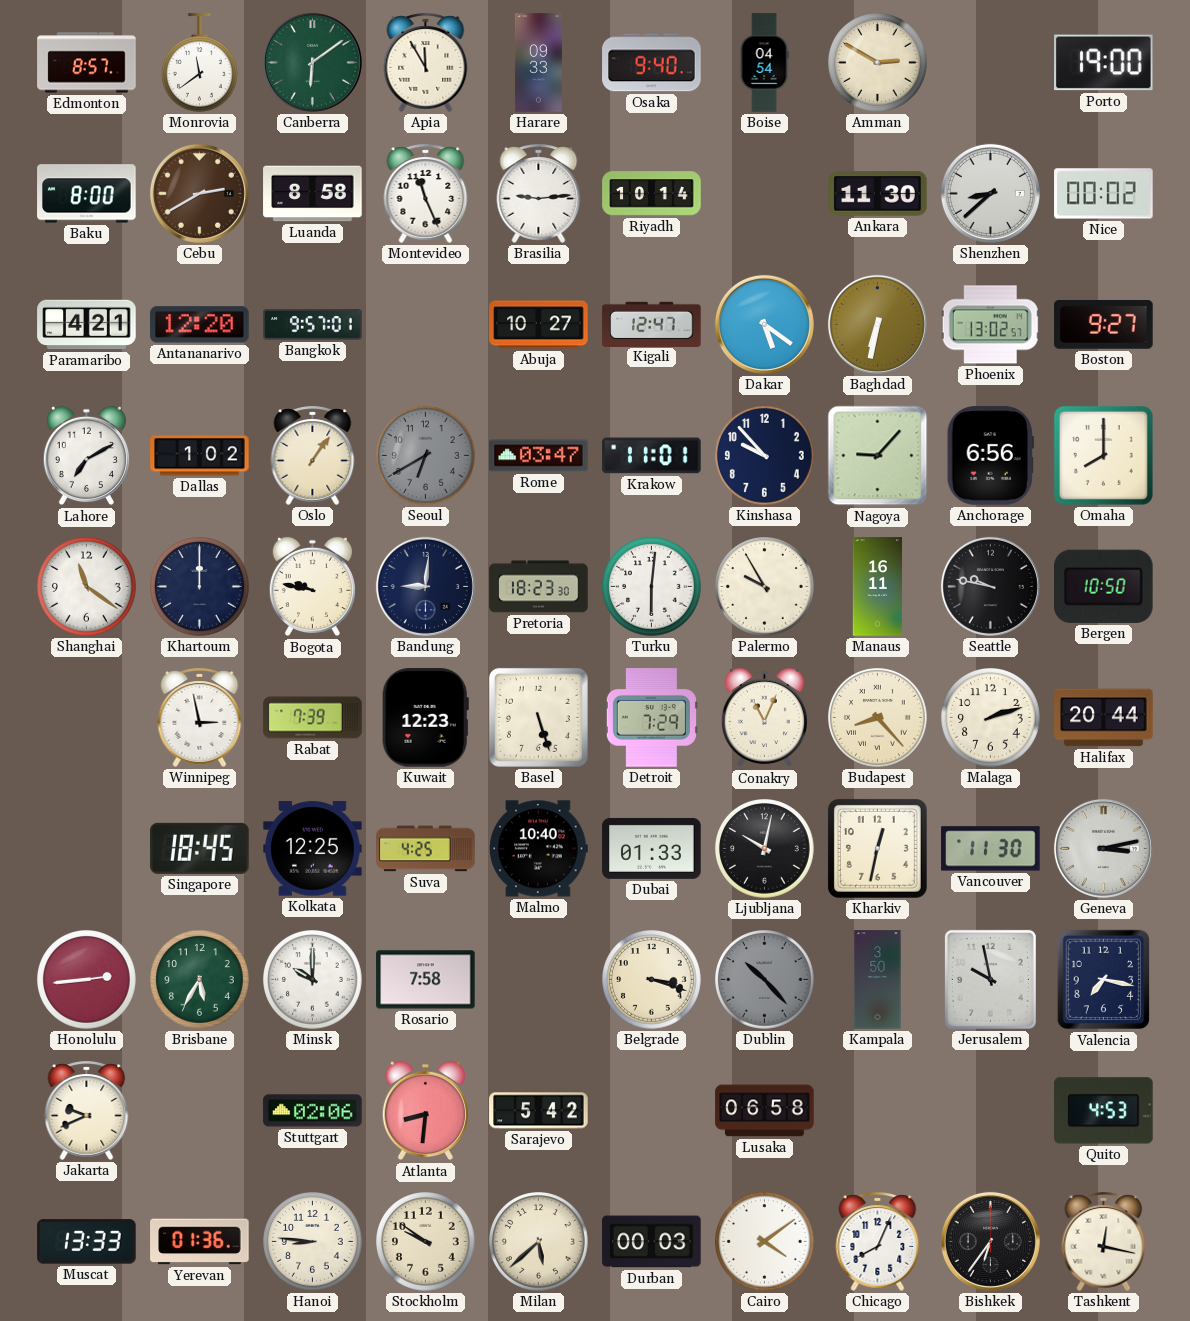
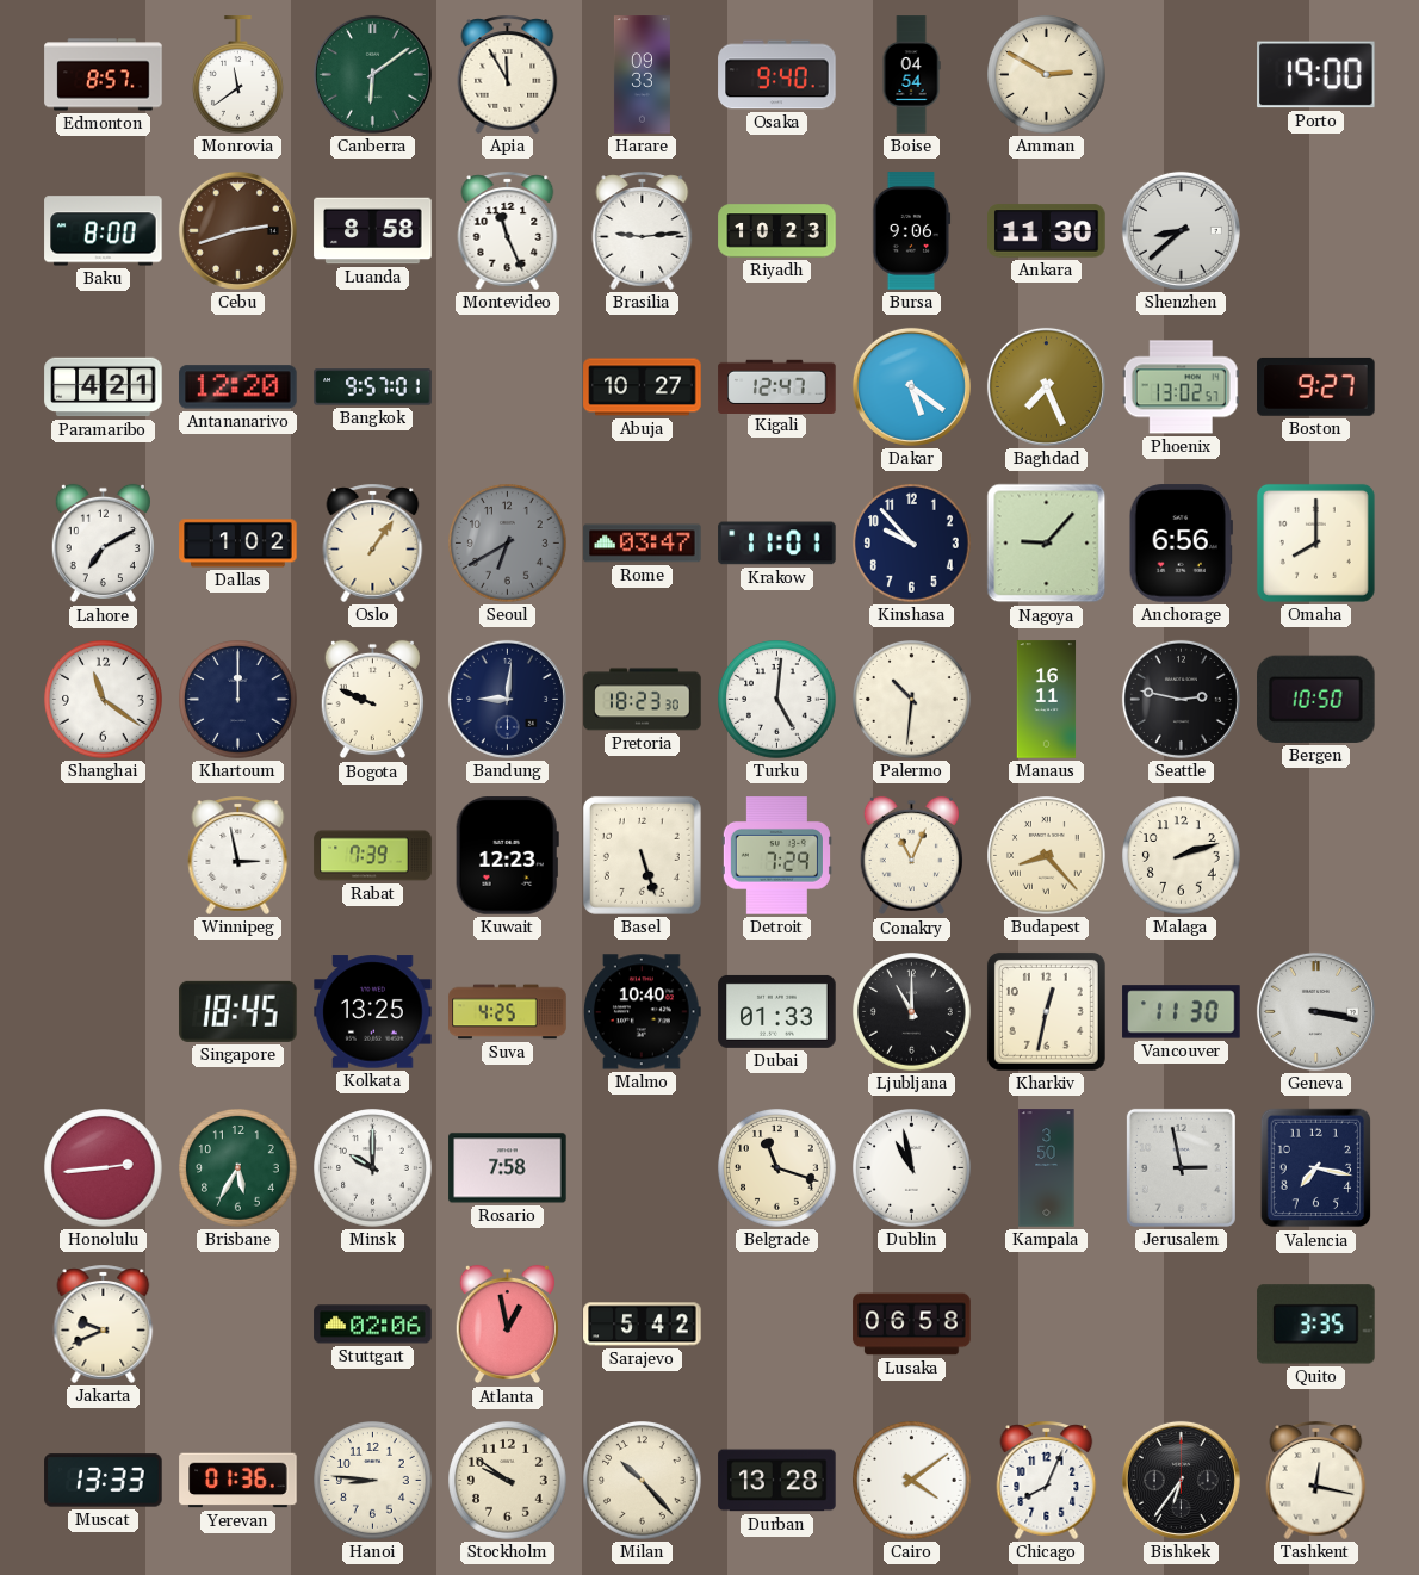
Cebu: 2:40 -> 2:42 (237, 230)
Riyadh: 10:14 -> 10:23 (777, 231)
Bursa: none -> 9:06 (912, 231)
Nice: 00:02 -> none (1104, 194)
Baghdad: 6:32 -> 7:26 (1046, 386)
Bogota: 9:47 -> 9:49 (372, 700)
Turku: 6:01 -> 5:01 (777, 700)
Palermo: 9:55 -> 10:31 (912, 700)
Seattle: 9:47 -> 2:47 (1181, 699)
Halifax: 20:44 -> none (1104, 718)
Kolkata: 12:25 -> 13:25 (373, 1012)
Ljubljana: 10:02 -> 11:00 (912, 1012)
Geneva: 3:13 -> 3:17 (1315, 1011)
Belgrade: 3:18 -> 11:18 (777, 1168)
Dublin: 10:23 -> 10:58 (912, 1168)
Dublin dial: grey -> white (912, 1168)
Jerusalem: 9:58 -> 2:58 (1181, 1167)
Atlanta: 8:31 -> 12:58 (507, 1325)
Quito: 4:53 -> 3:35 (1316, 1325)
Milan: 5:38 -> 10:23 (643, 1481)
Durban: 00:03 -> 13:28 (777, 1481)
